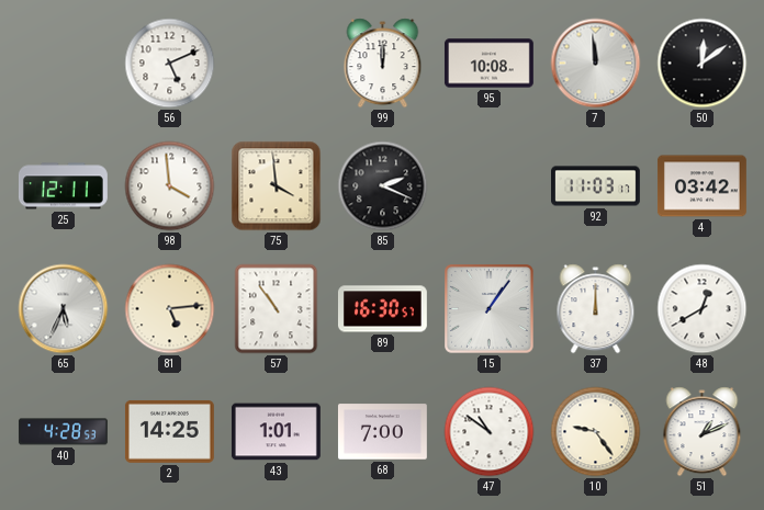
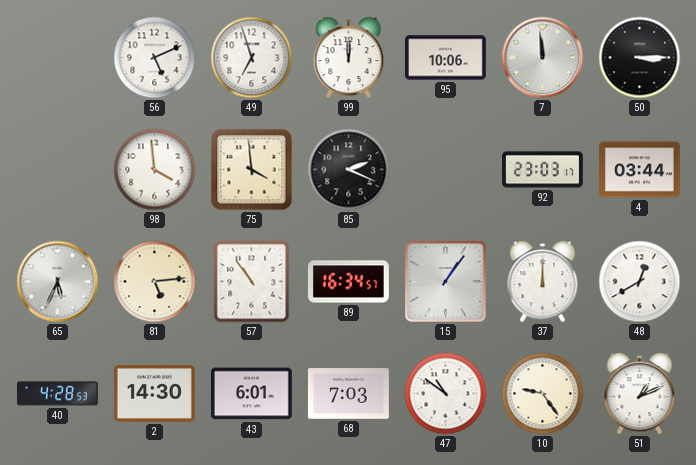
49: none -> 6:57 (252, 58)
95: 10:08 -> 10:06 (445, 58)
50: 12:09 -> 3:15 (640, 58)
25: 12:11 -> none (63, 186)
92: 11:03 -> 23:03 (543, 170)
4: 03:42 -> 03:44 (639, 170)
89: 16:30 -> 16:34 (349, 282)
2: 14:25 -> 14:30 (154, 393)
43: 1:01 -> 6:01 (251, 394)
68: 7:00 -> 7:03 (349, 394)
